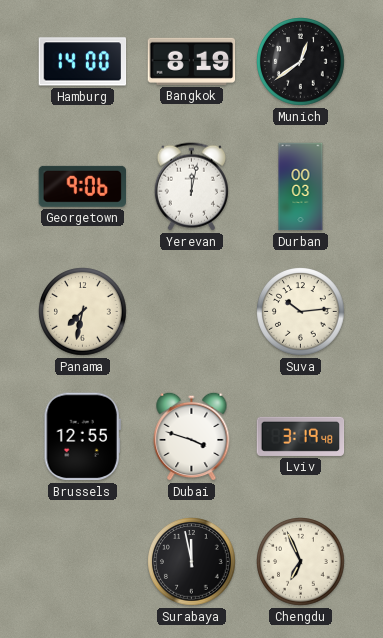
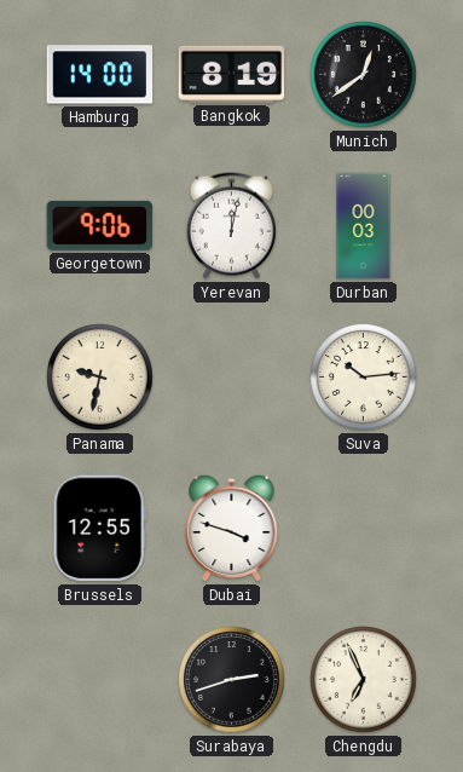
Panama: 7:32 -> 9:32 (100, 378)
Lviv: 3:19 -> none (301, 436)
Surabaya: 11:58 -> 2:42 (232, 680)
